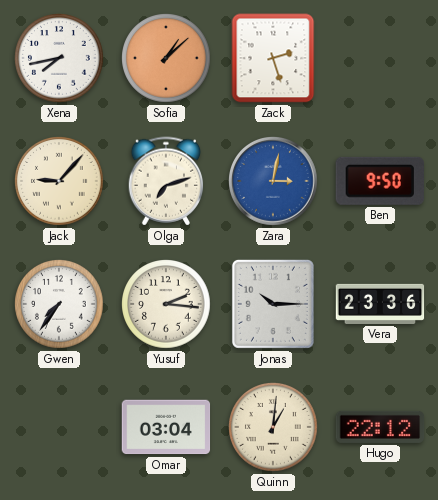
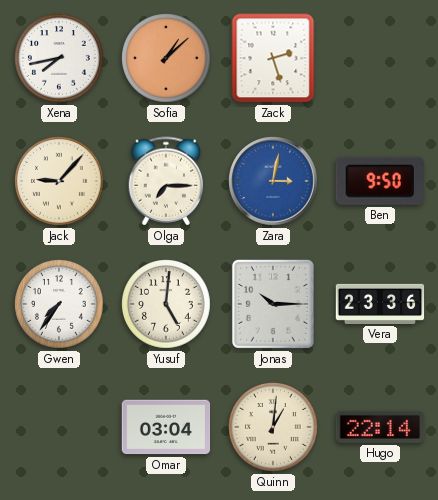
Olga: 7:12 -> 7:15 (166, 181)
Yusuf: 2:16 -> 5:01 (167, 305)
Hugo: 22:12 -> 22:14 (380, 427)
